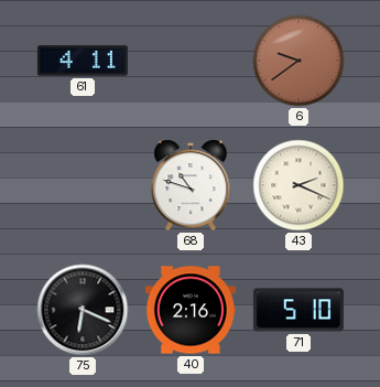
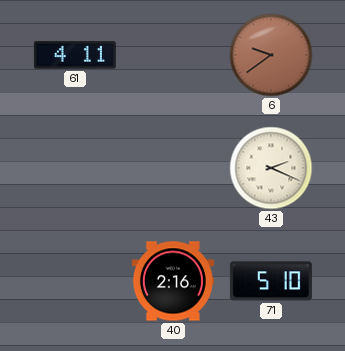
68: 10:48 -> none (191, 186)
75: 6:19 -> none (83, 310)
